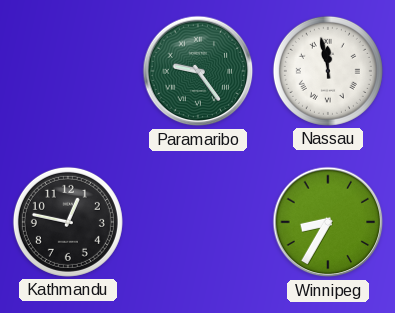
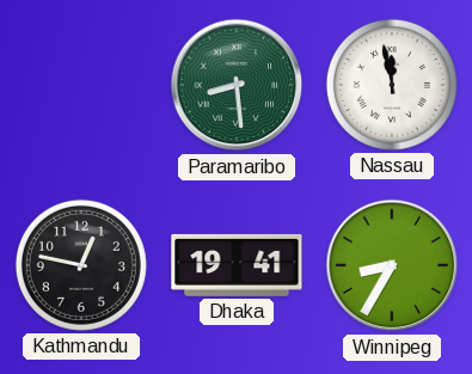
Paramaribo: 9:24 -> 8:29 (237, 85)
Dhaka: none -> 19:41 (237, 265)
